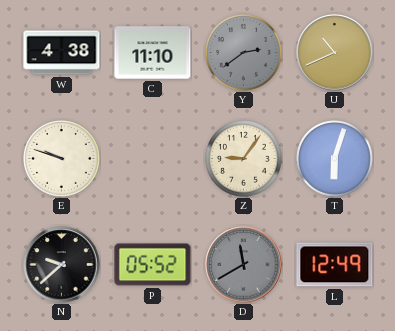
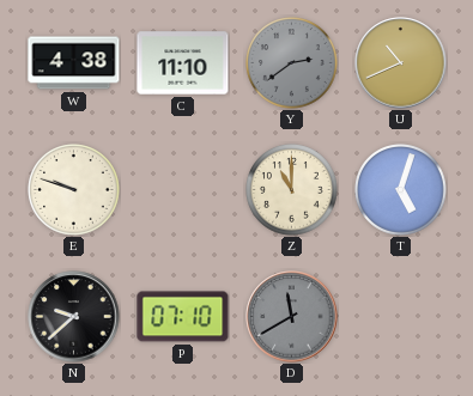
Z: 9:06 -> 11:00 (292, 190)
T: 6:03 -> 5:03 (401, 190)
P: 05:52 -> 07:10 (183, 317)
L: 12:49 -> none (335, 265)
